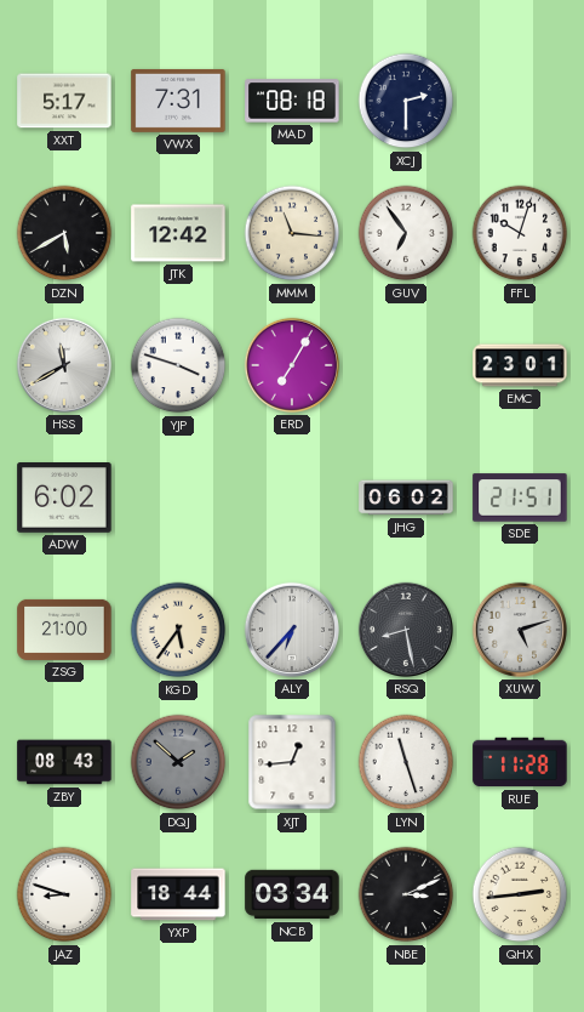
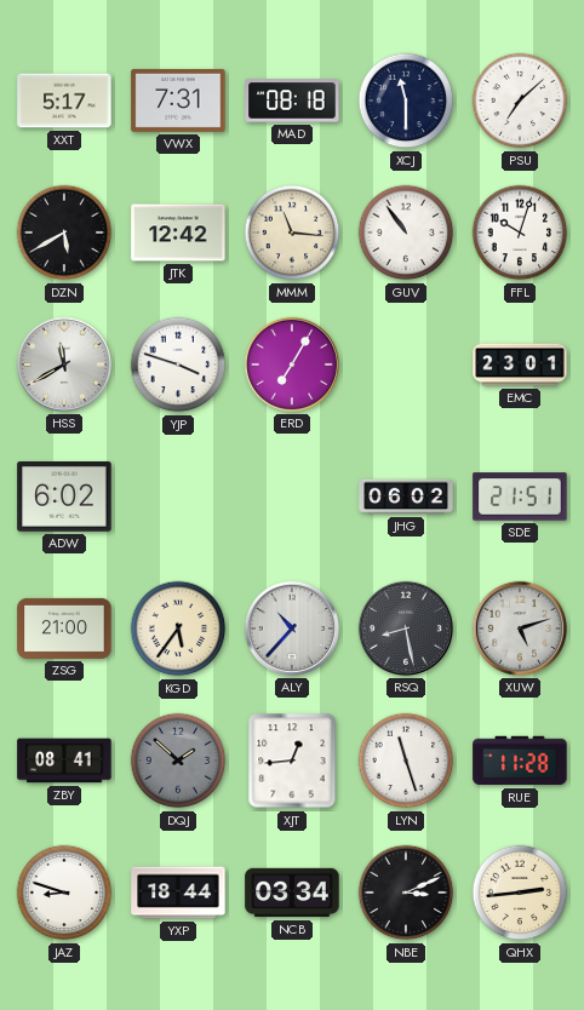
XCJ: 2:30 -> 11:30 (406, 101)
PSU: none -> 7:08 (520, 101)
GUV: 6:54 -> 10:54 (406, 233)
ALY: 6:37 -> 10:37 (292, 629)
ZBY: 08:43 -> 08:41 (64, 761)
